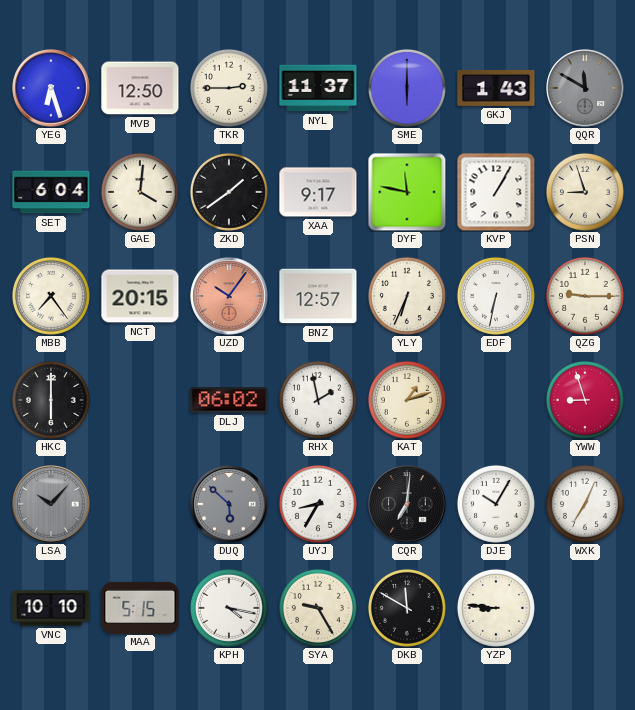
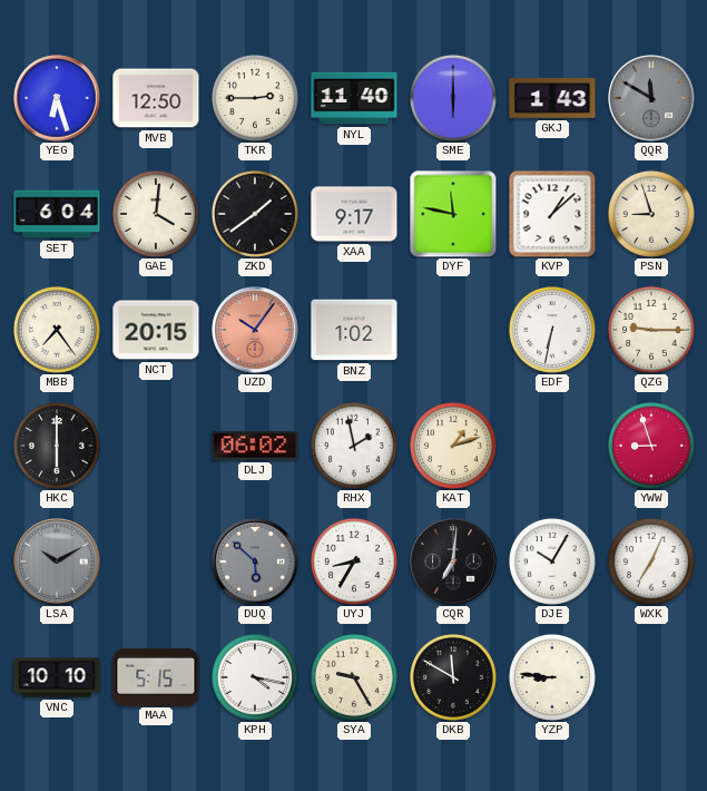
NYL: 11:37 -> 11:40 (354, 98)
KVP: 1:05 -> 1:08 (552, 214)
BNZ: 12:57 -> 1:02 (354, 330)
YLY: 6:34 -> none (407, 296)
LSA: 10:07 -> 10:10 (57, 561)
